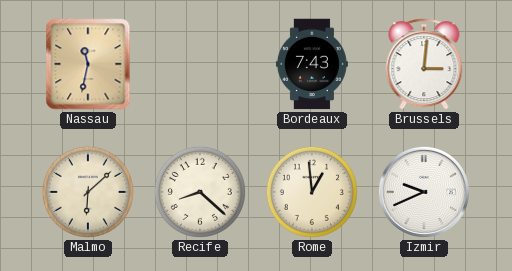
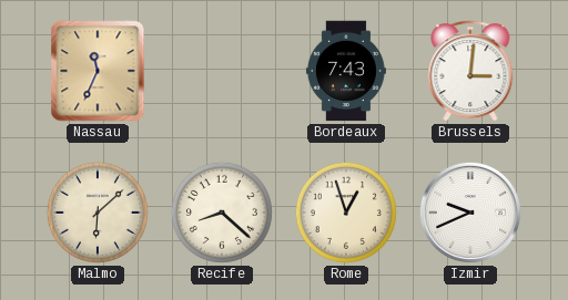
Nassau: 11:32 -> 11:34 (98, 71)
Rome: 12:59 -> 12:57 (346, 213)
